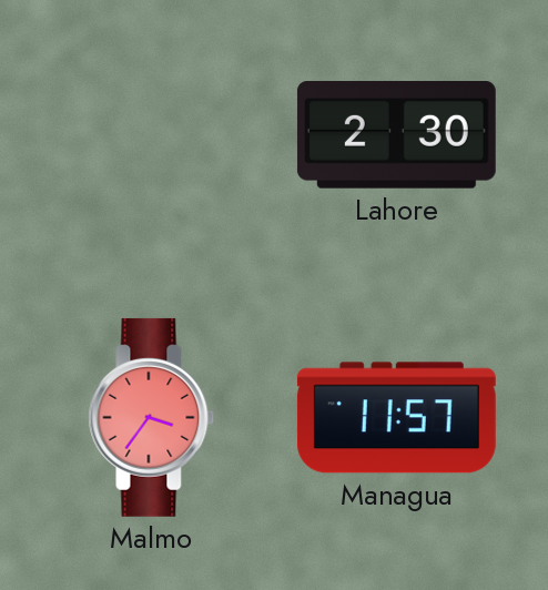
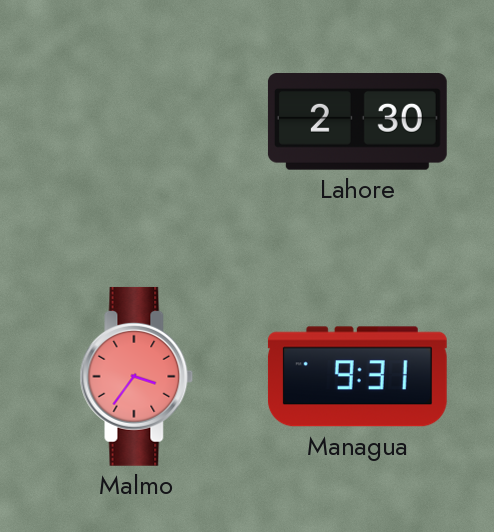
Managua: 11:57 -> 9:31 (357, 377)
